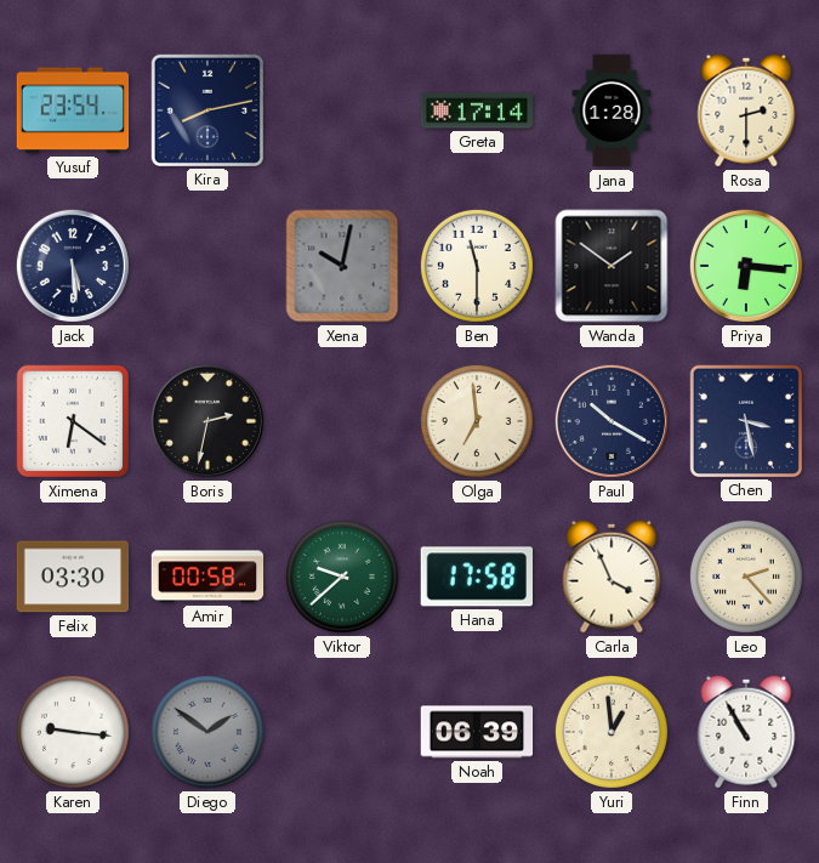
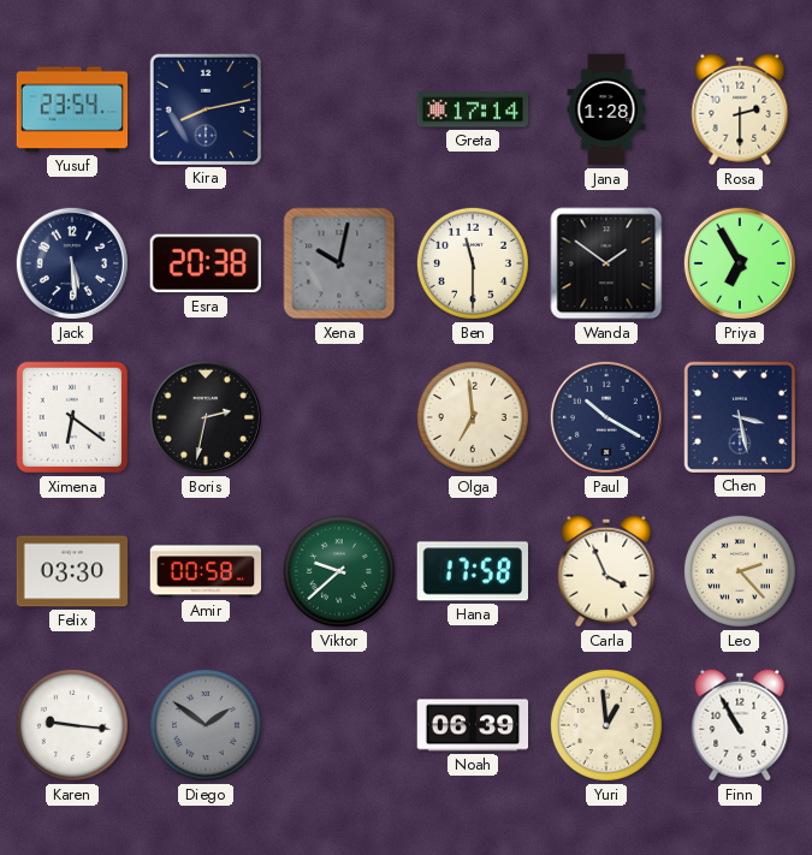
Esra: none -> 20:38 (205, 263)
Priya: 6:16 -> 6:55 (740, 263)
